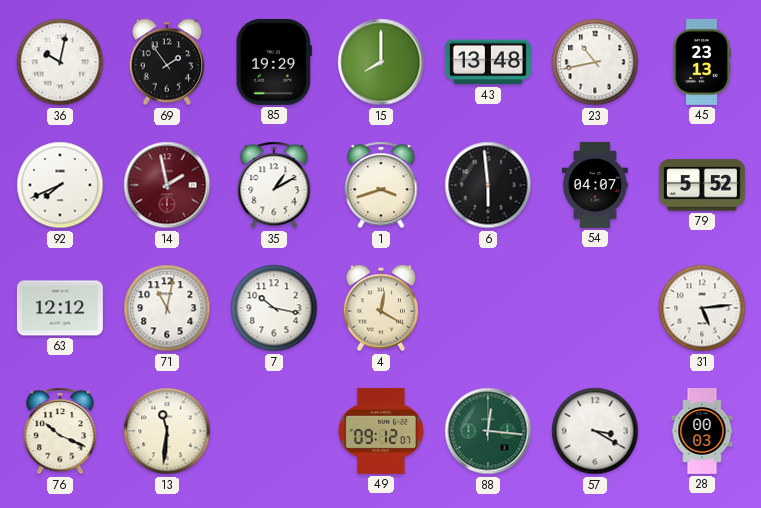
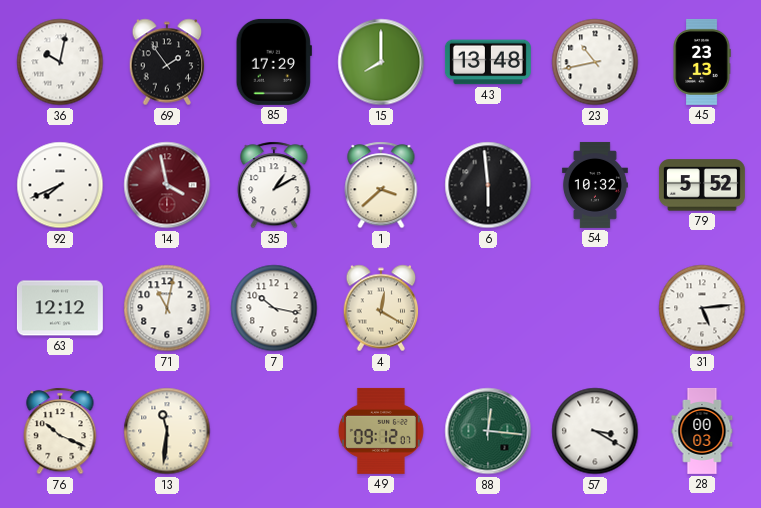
85: 19:29 -> 17:29 (274, 62)
14: 1:58 -> 3:58 (167, 185)
1: 3:42 -> 3:38 (381, 185)
54: 04:07 -> 10:32 (595, 185)
